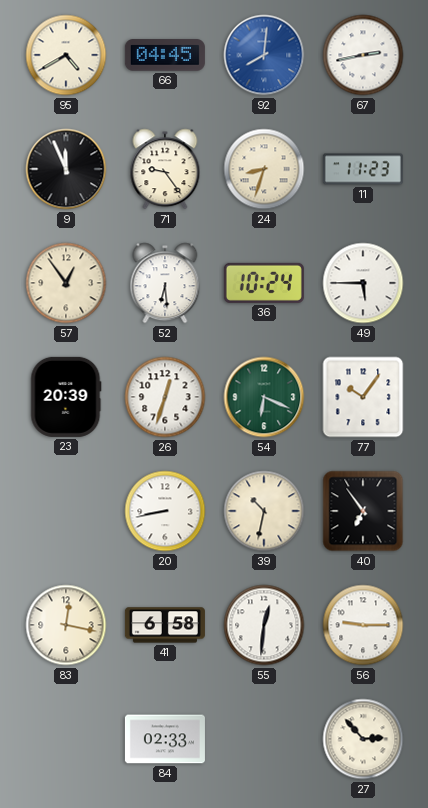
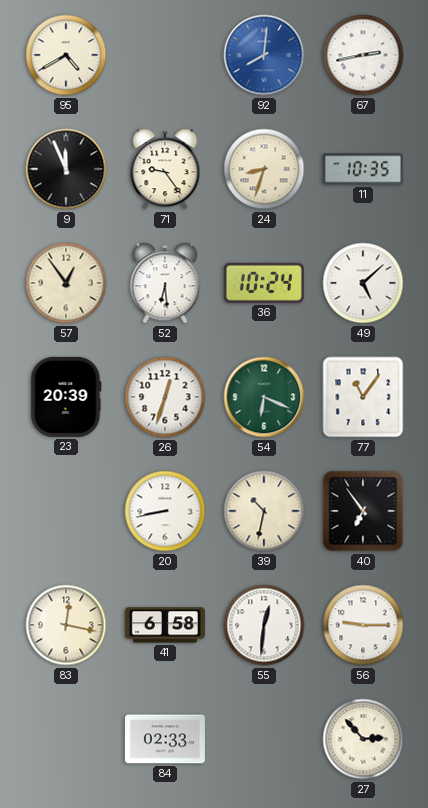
66: 04:45 -> none (165, 55)
11: 11:23 -> 10:35 (363, 169)
49: 5:45 -> 5:08 (363, 283)
77: 10:06 -> 11:06 (363, 397)
